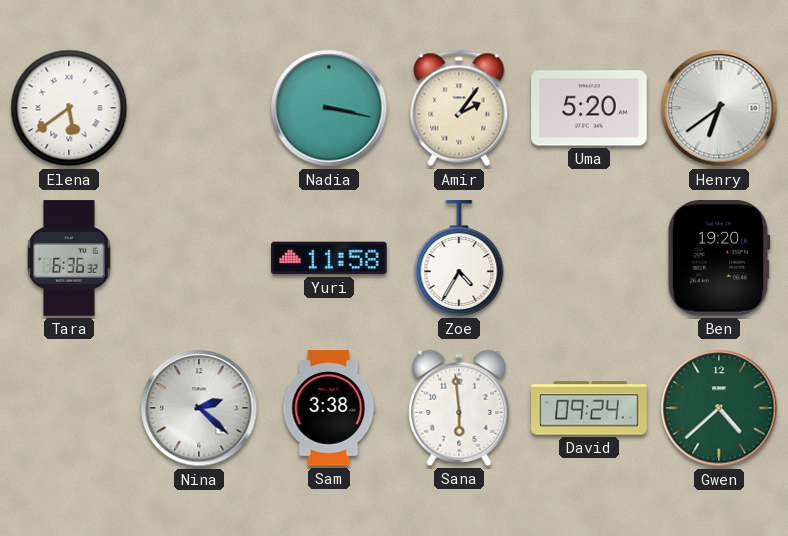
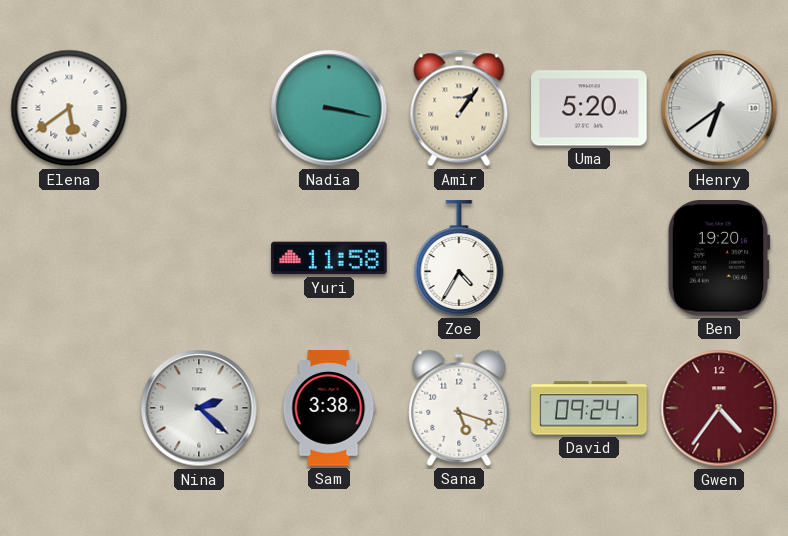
Amir: 2:06 -> 1:06 (459, 108)
Tara: 6:36 -> none (69, 258)
Sana: 5:59 -> 5:18 (459, 408)
Gwen: 4:38 -> 4:36 (719, 408)
Gwen dial: green -> burgundy (719, 408)
